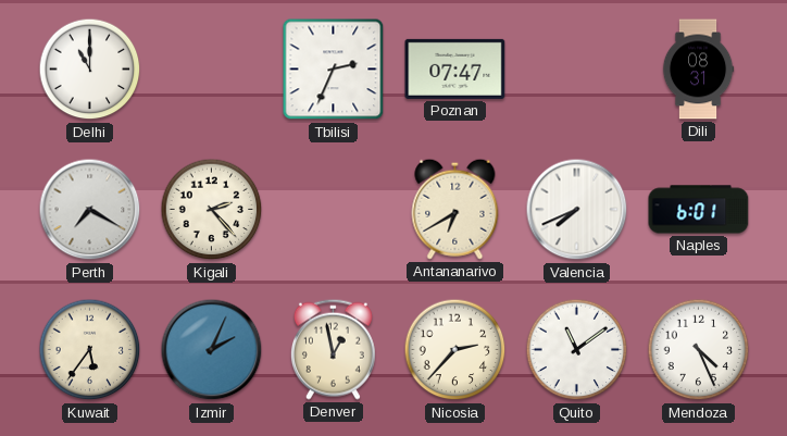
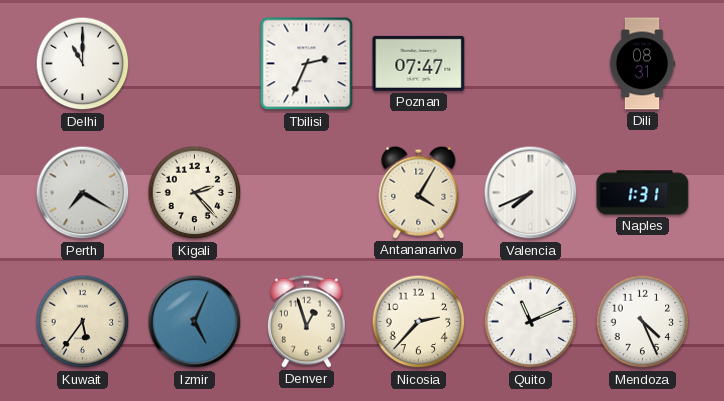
Antananarivo: 6:40 -> 4:05 (419, 192)
Naples: 6:01 -> 1:31 (643, 193)
Izmir: 2:04 -> 5:04 (195, 322)
Denver: 12:58 -> 12:57 (306, 321)
Quito: 11:09 -> 11:11 (531, 322)
